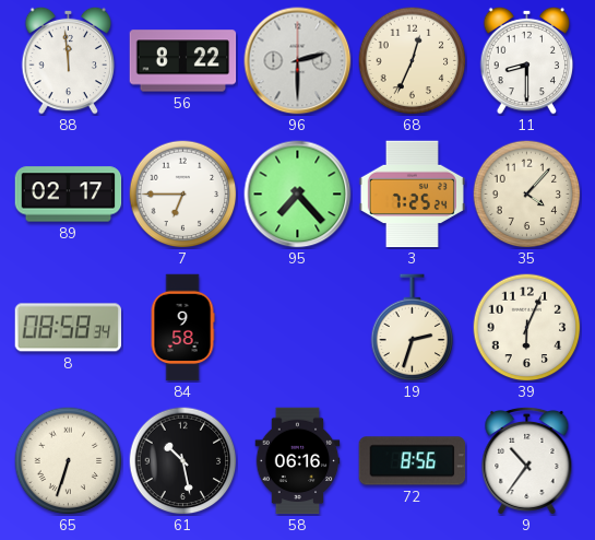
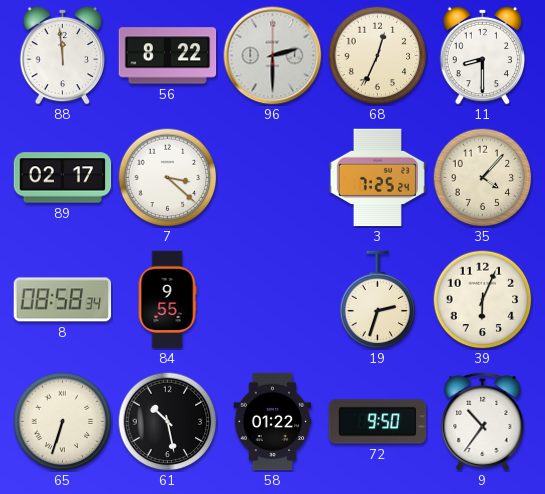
7: 6:45 -> 3:22 (168, 178)
95: 7:23 -> none (298, 195)
84: 9:58 -> 9:55 (167, 300)
58: 06:16 -> 01:22 (273, 422)
72: 8:56 -> 9:50 (378, 422)
